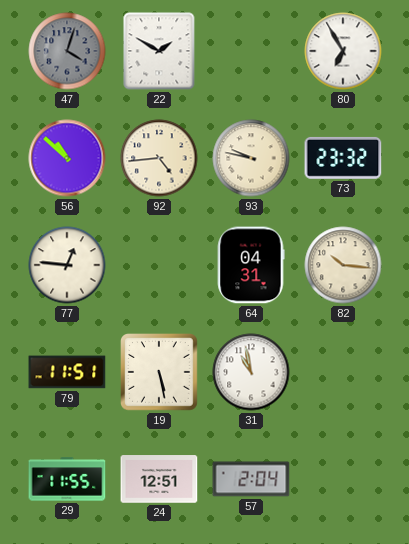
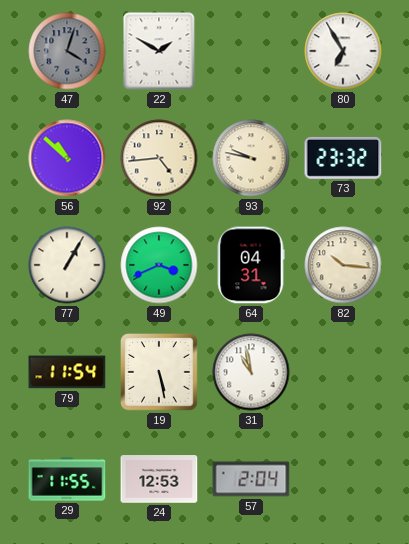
77: 12:46 -> 1:05 (67, 265)
49: none -> 3:41 (159, 265)
79: 11:51 -> 11:54 (67, 372)
24: 12:51 -> 12:53 (159, 479)
